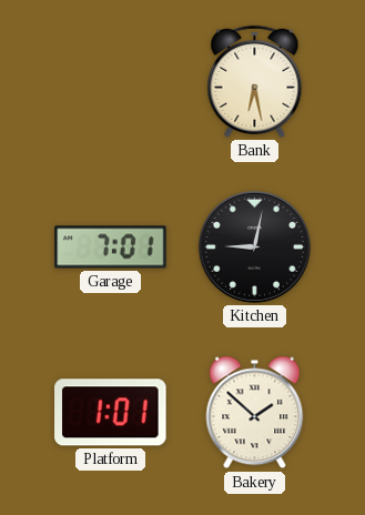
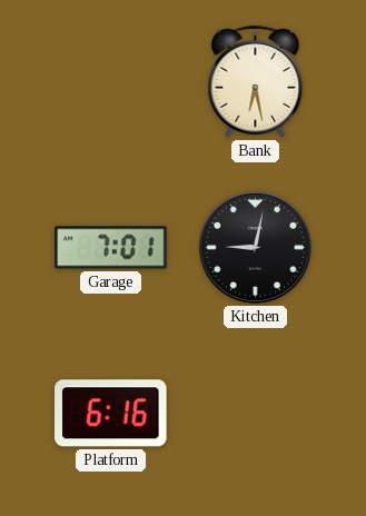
Platform: 1:01 -> 6:16 (111, 414)
Bakery: 1:52 -> none (255, 413)
